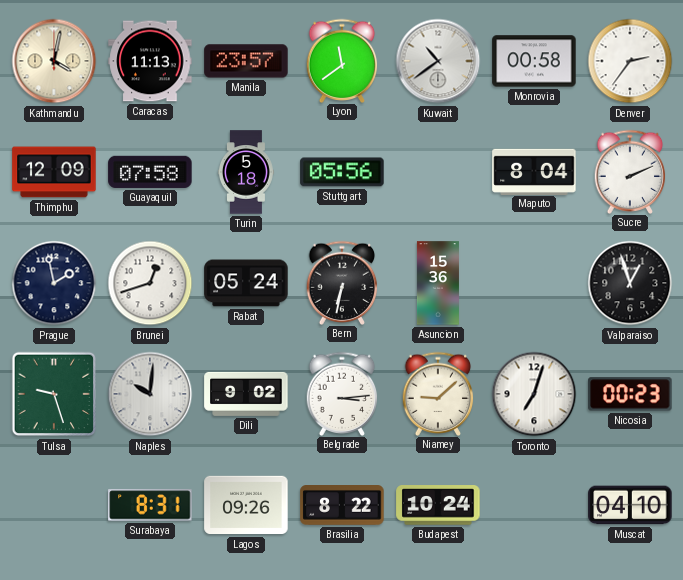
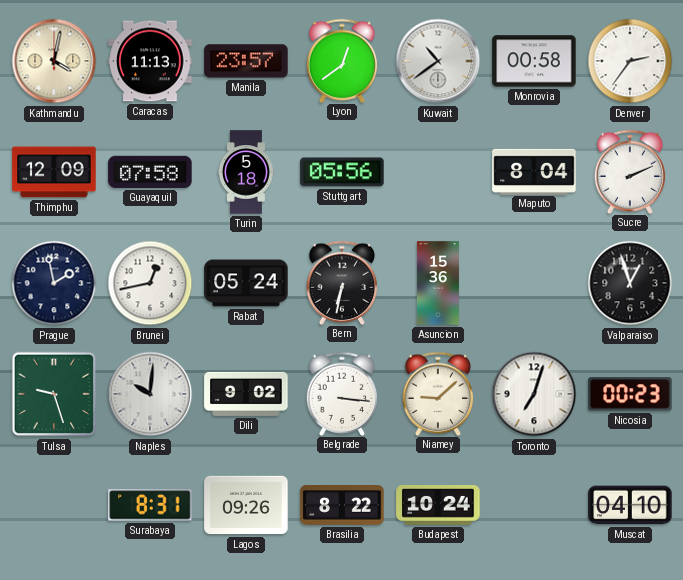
Lyon: 11:39 -> 12:39 (342, 60)
Brunei: 12:42 -> 12:43 (150, 283)
Belgrade: 3:14 -> 3:16 (342, 393)
